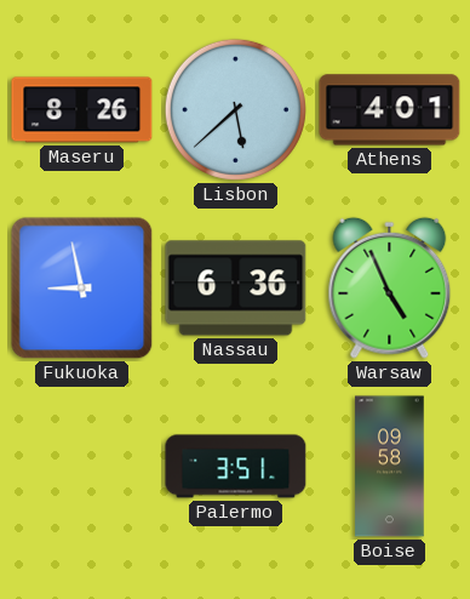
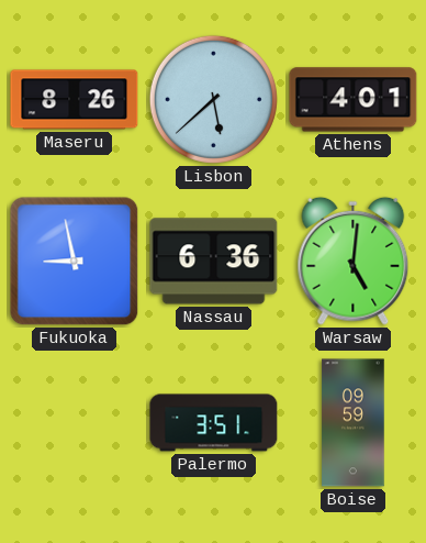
Warsaw: 4:56 -> 5:01 (354, 261)
Boise: 09:58 -> 09:59 (354, 423)
